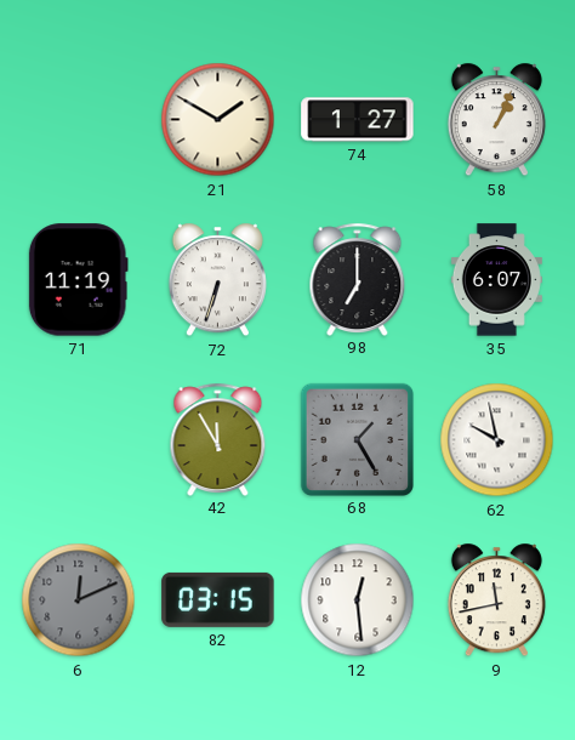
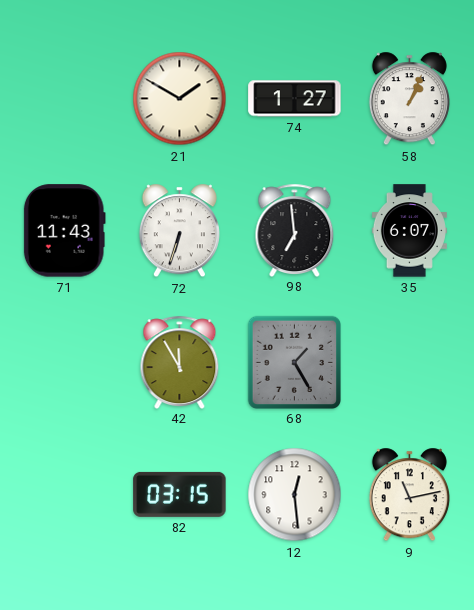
71: 11:19 -> 11:43 (64, 231)
98: 7:00 -> 6:59 (295, 230)
62: 9:58 -> none (497, 440)
6: 12:11 -> none (79, 600)
9: 11:43 -> 11:13 (409, 495)
